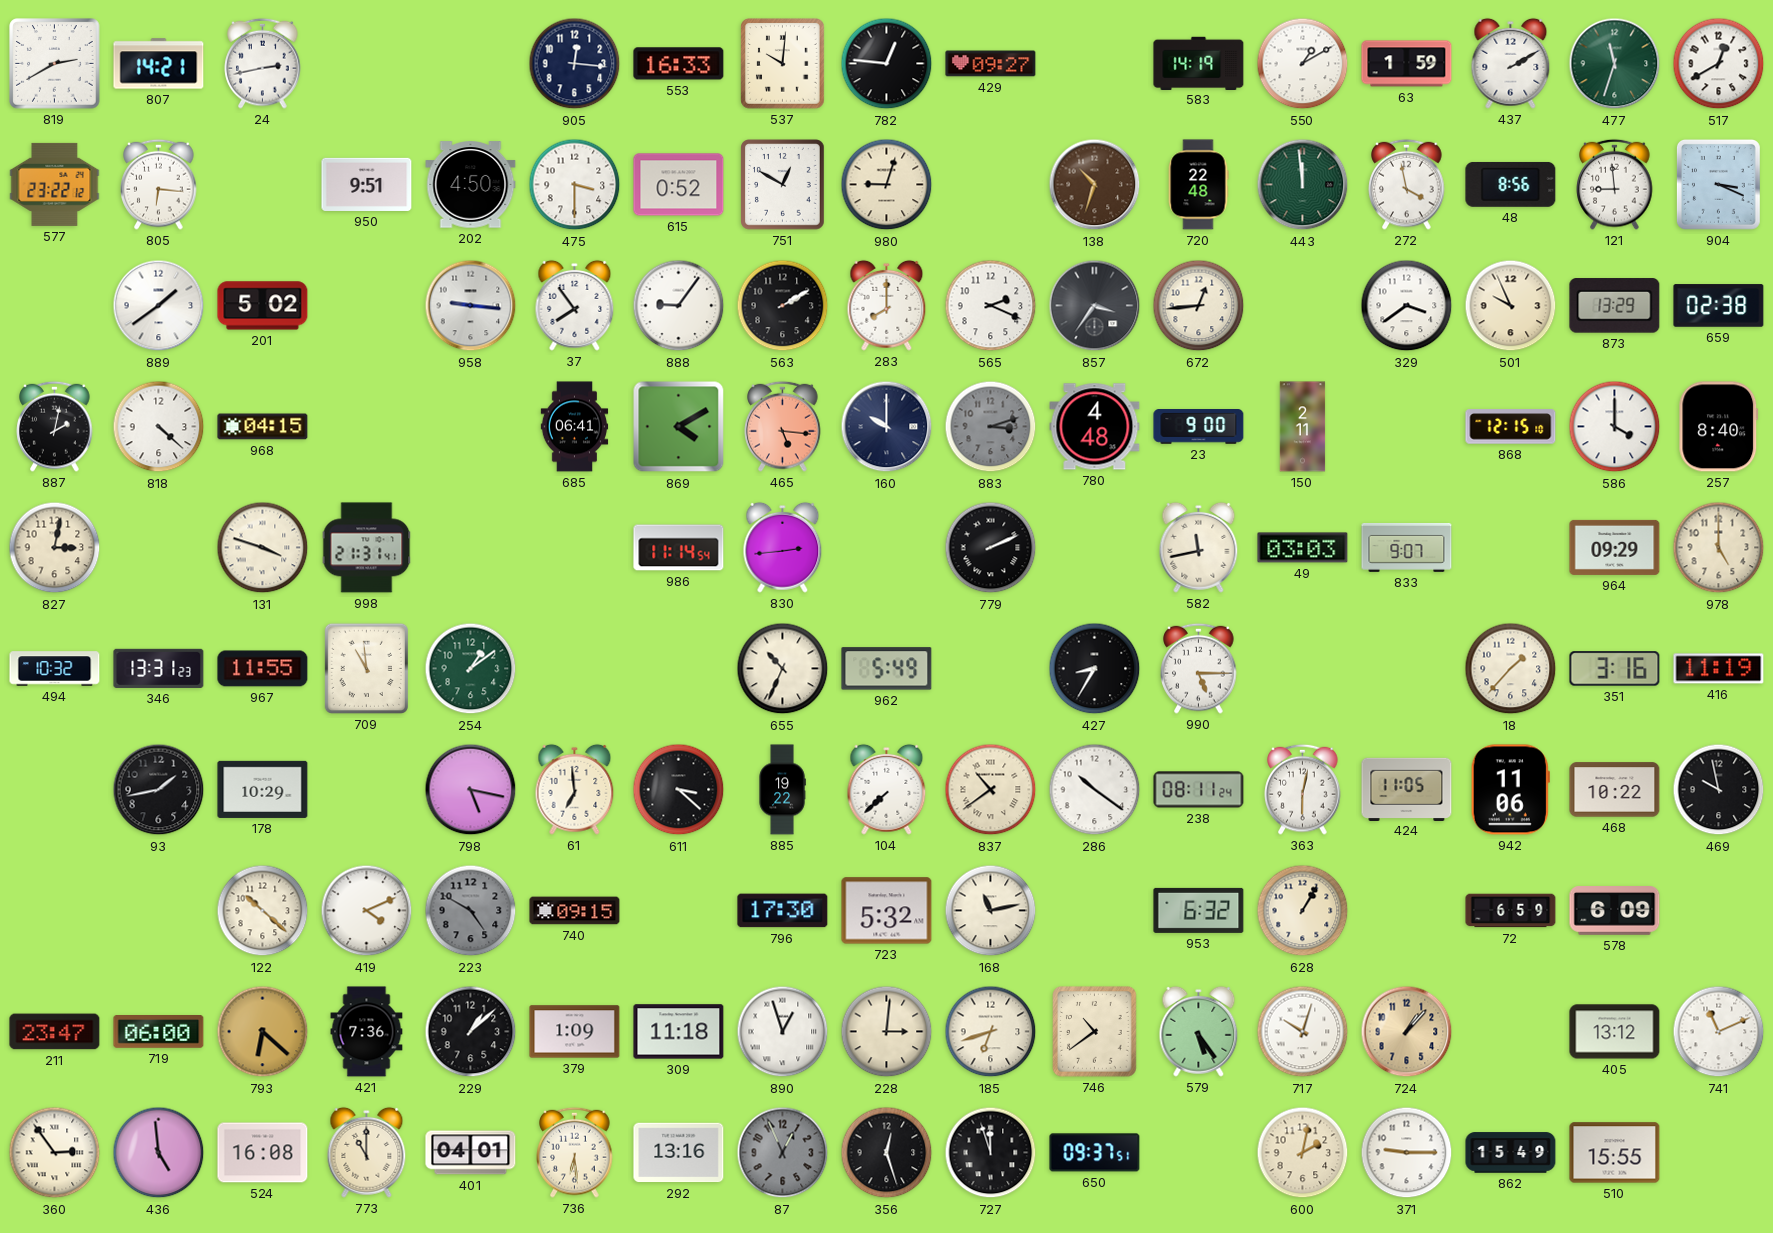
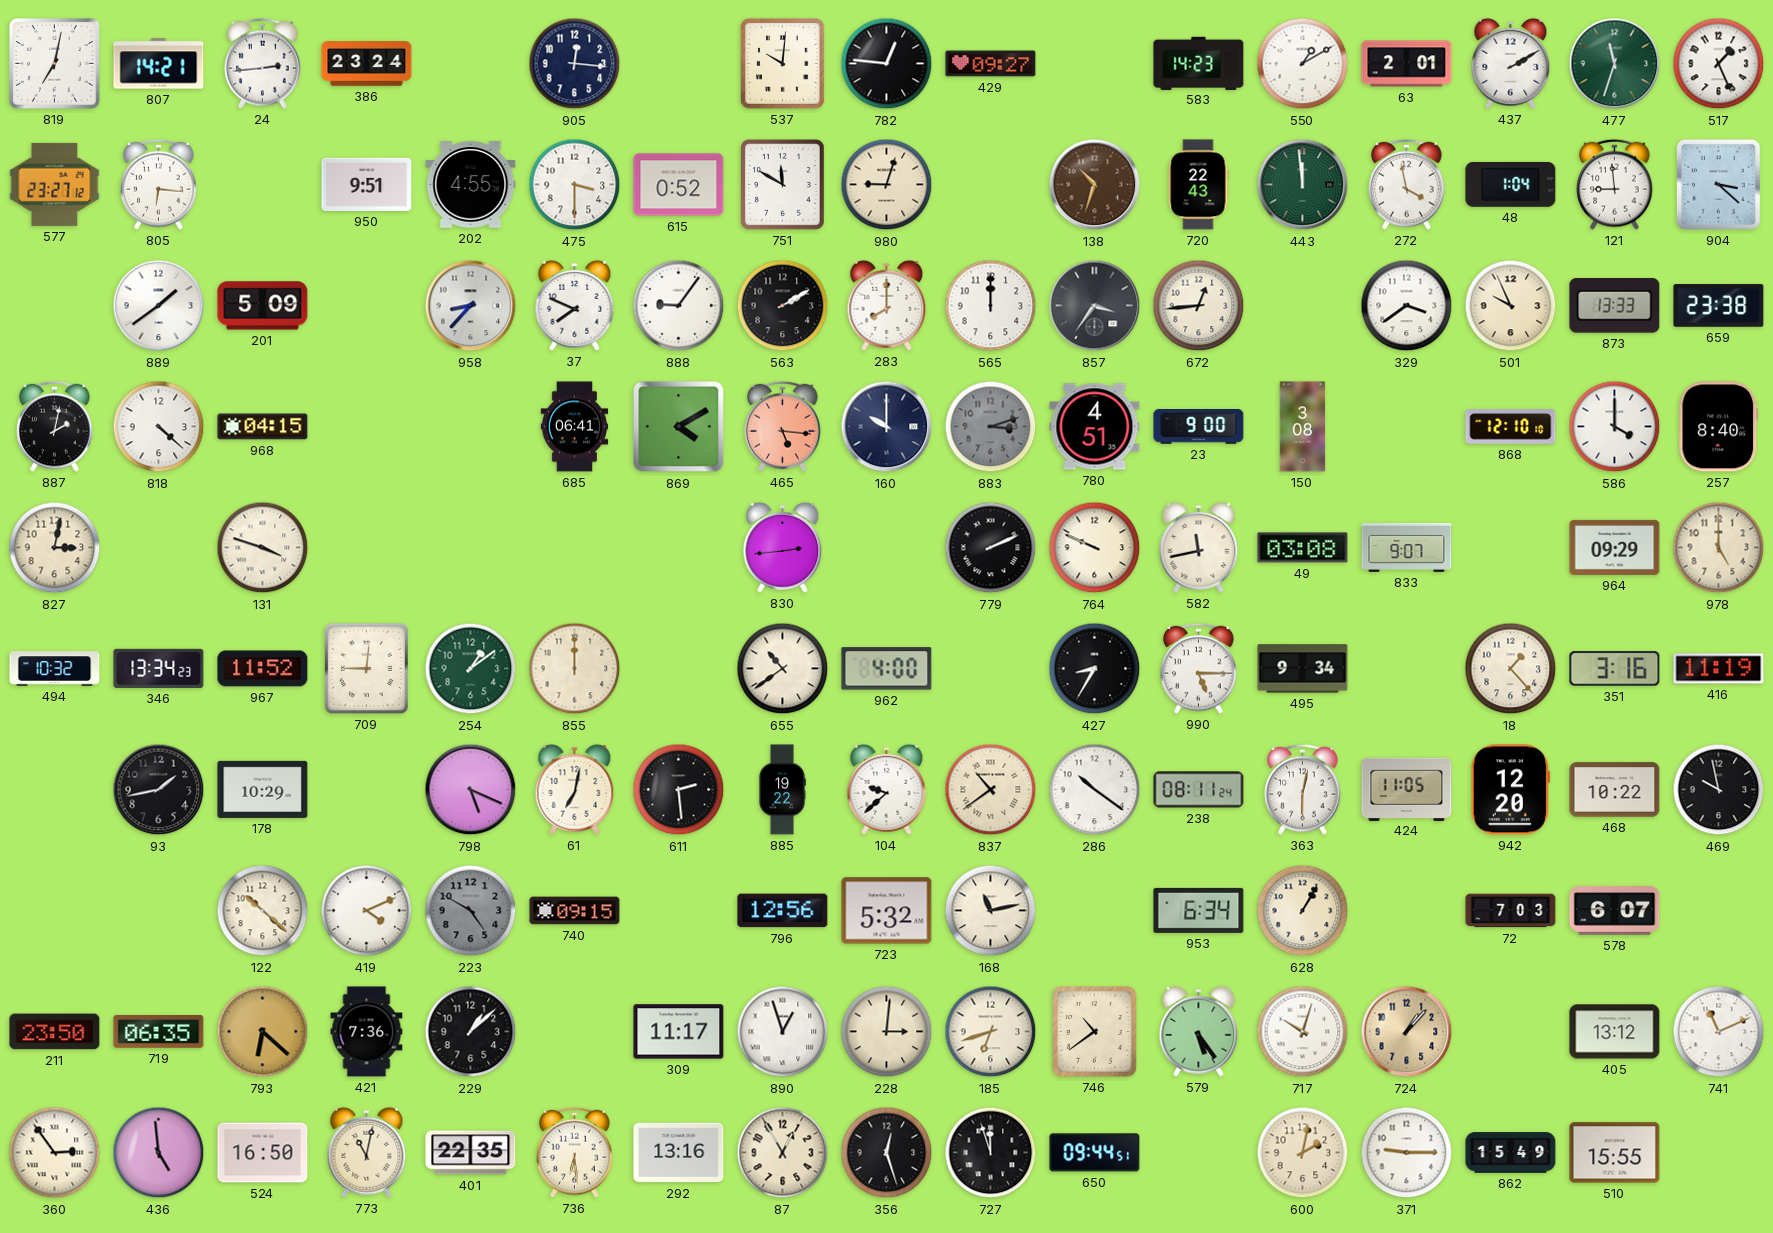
819: 2:40 -> 7:02 (55, 64)
24: 2:43 -> 2:44 (263, 63)
386: none -> 23:24 (367, 64)
553: 16:33 -> none (679, 64)
583: 14:19 -> 14:23 (1199, 63)
63: 1:59 -> 2:01 (1407, 64)
517: 12:40 -> 1:26 (1719, 64)
577: 23:22 -> 23:27 (55, 184)
202: 4:50 -> 4:55 (471, 185)
751: 12:50 -> 11:50 (783, 185)
720: 22:48 -> 22:43 (1198, 185)
48: 8:56 -> 1:04 (1511, 184)
904: 3:19 -> 3:22 (1718, 184)
201: 5:02 -> 5:09 (263, 306)
958: 9:16 -> 8:37 (471, 306)
37: 7:54 -> 7:49 (575, 305)
565: 2:19 -> 12:00 (991, 306)
873: 13:29 -> 13:33 (1615, 306)
659: 02:38 -> 23:38 (1719, 306)
780: 4:48 -> 4:51 (1095, 427)
150: 2:11 -> 3:08 (1303, 427)
868: 12:15 -> 12:10 (1511, 427)
998: 21:31 -> none (367, 548)
986: 11:14 -> none (679, 548)
764: none -> 9:49 (1095, 548)
49: 03:03 -> 03:08 (1303, 548)
346: 13:31 -> 13:34 (159, 668)
967: 11:55 -> 11:52 (263, 669)
709: 10:59 -> 9:01 (366, 668)
855: none -> 12:00 (575, 669)
655: 10:34 -> 10:39 (783, 669)
962: 5:49 -> 4:00 (887, 669)
495: none -> 9:34 (1303, 669)
18: 1:37 -> 1:23 (1511, 669)
798: 5:17 -> 5:19 (471, 790)
61: 6:59 -> 7:02 (575, 789)
611: 3:22 -> 2:29 (679, 790)
104: 7:38 -> 9:38 (887, 789)
942: 11:06 -> 12:20 (1510, 790)
796: 17:30 -> 12:56 (783, 911)
953: 6:32 -> 6:34 (1199, 910)
72: 6:59 -> 7:03 (1511, 911)
578: 6:09 -> 6:07 (1615, 911)
211: 23:47 -> 23:50 (55, 1032)
719: 06:00 -> 06:35 (159, 1032)
379: 1:09 -> none (575, 1032)
309: 11:18 -> 11:17 (679, 1032)
524: 16:08 -> 16:50 (263, 1153)
773: 11:00 -> 11:02 (367, 1152)
401: 04:01 -> 22:35 (471, 1153)
87: 12:56 -> 12:55 (783, 1153)
87 dial: grey -> cream (783, 1153)
650: 09:37 -> 09:44 (1095, 1153)
